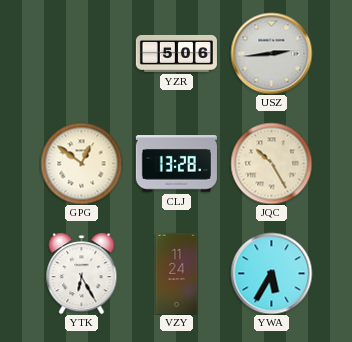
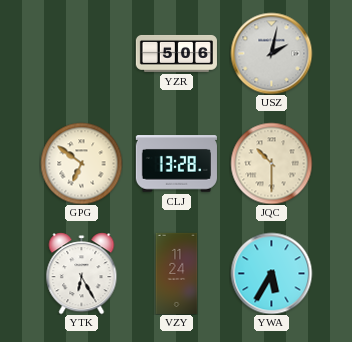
USZ: 2:44 -> 2:02 (271, 53)
GPG: 12:51 -> 6:51 (81, 163)
JQC: 10:25 -> 10:30 (271, 163)
